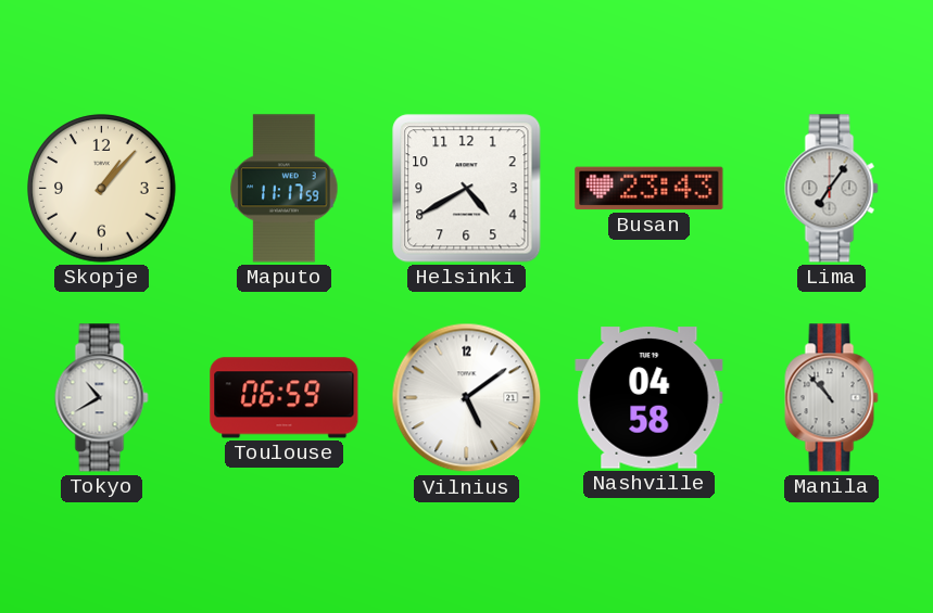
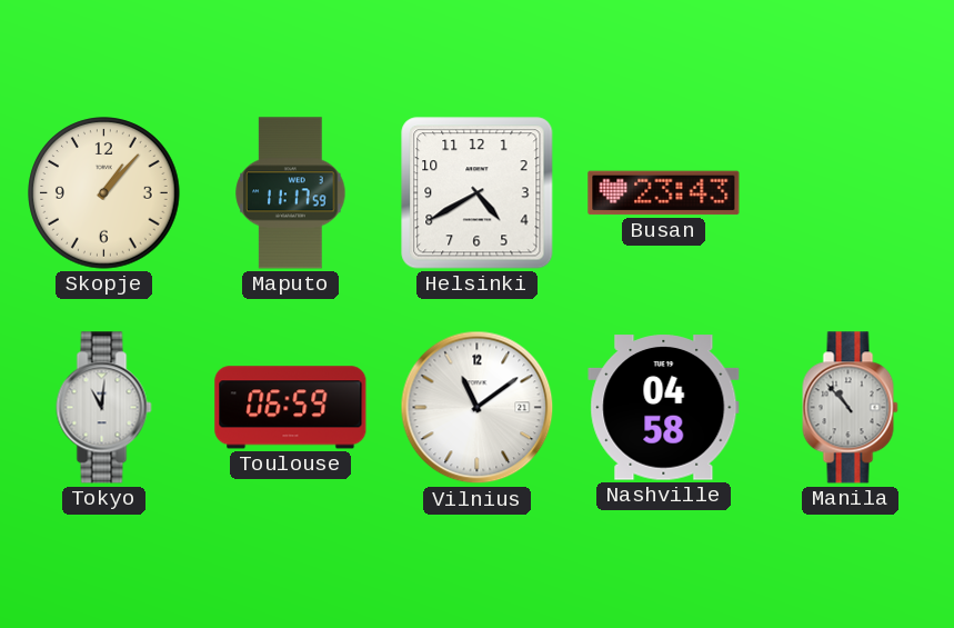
Lima: 7:06 -> none (832, 189)
Tokyo: 10:40 -> 11:01 (104, 408)
Vilnius: 5:09 -> 11:09 (478, 408)
